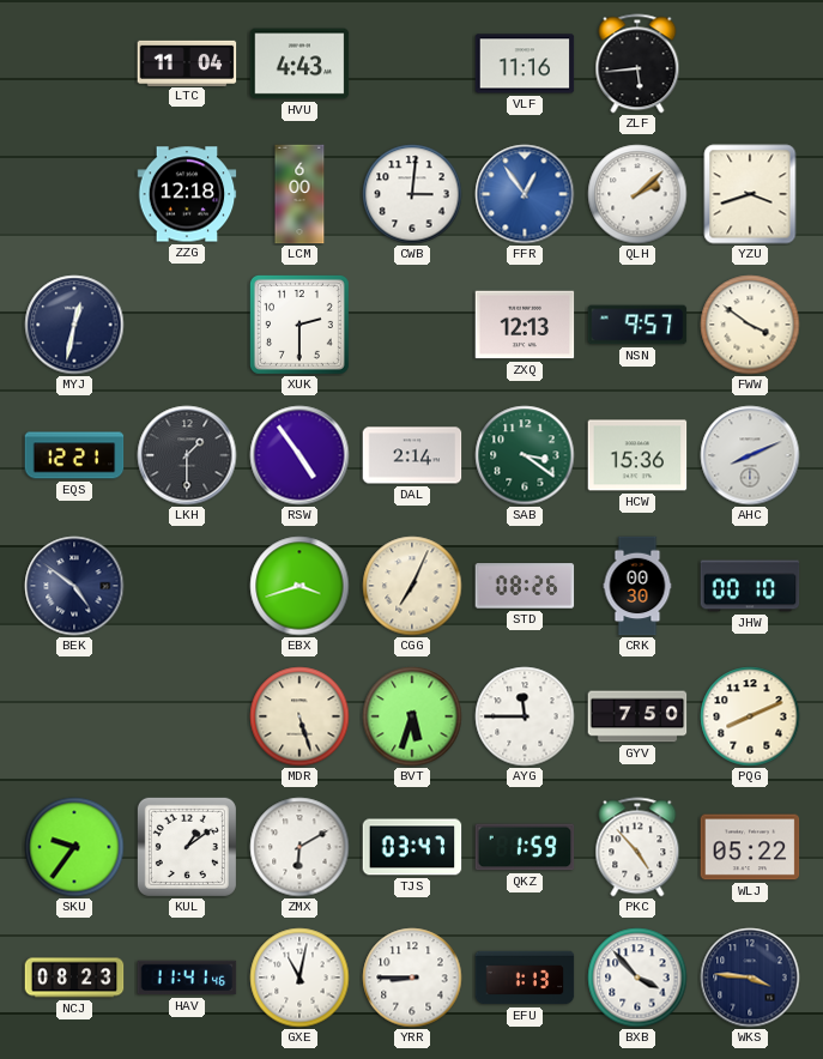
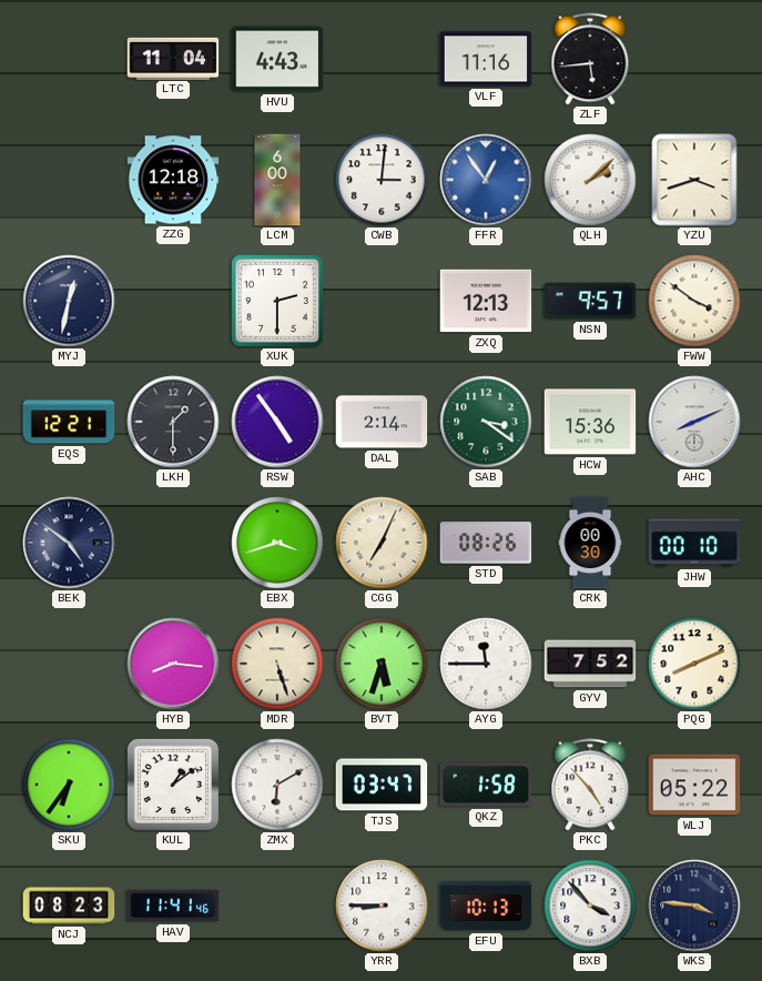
HYB: none -> 8:16 (173, 664)
GYV: 7:50 -> 7:52 (590, 664)
SKU: 9:36 -> 6:36 (69, 785)
QKZ: 1:59 -> 1:58 (486, 785)
GXE: 11:02 -> none (299, 978)
EFU: 1:13 -> 10:13 (486, 906)
